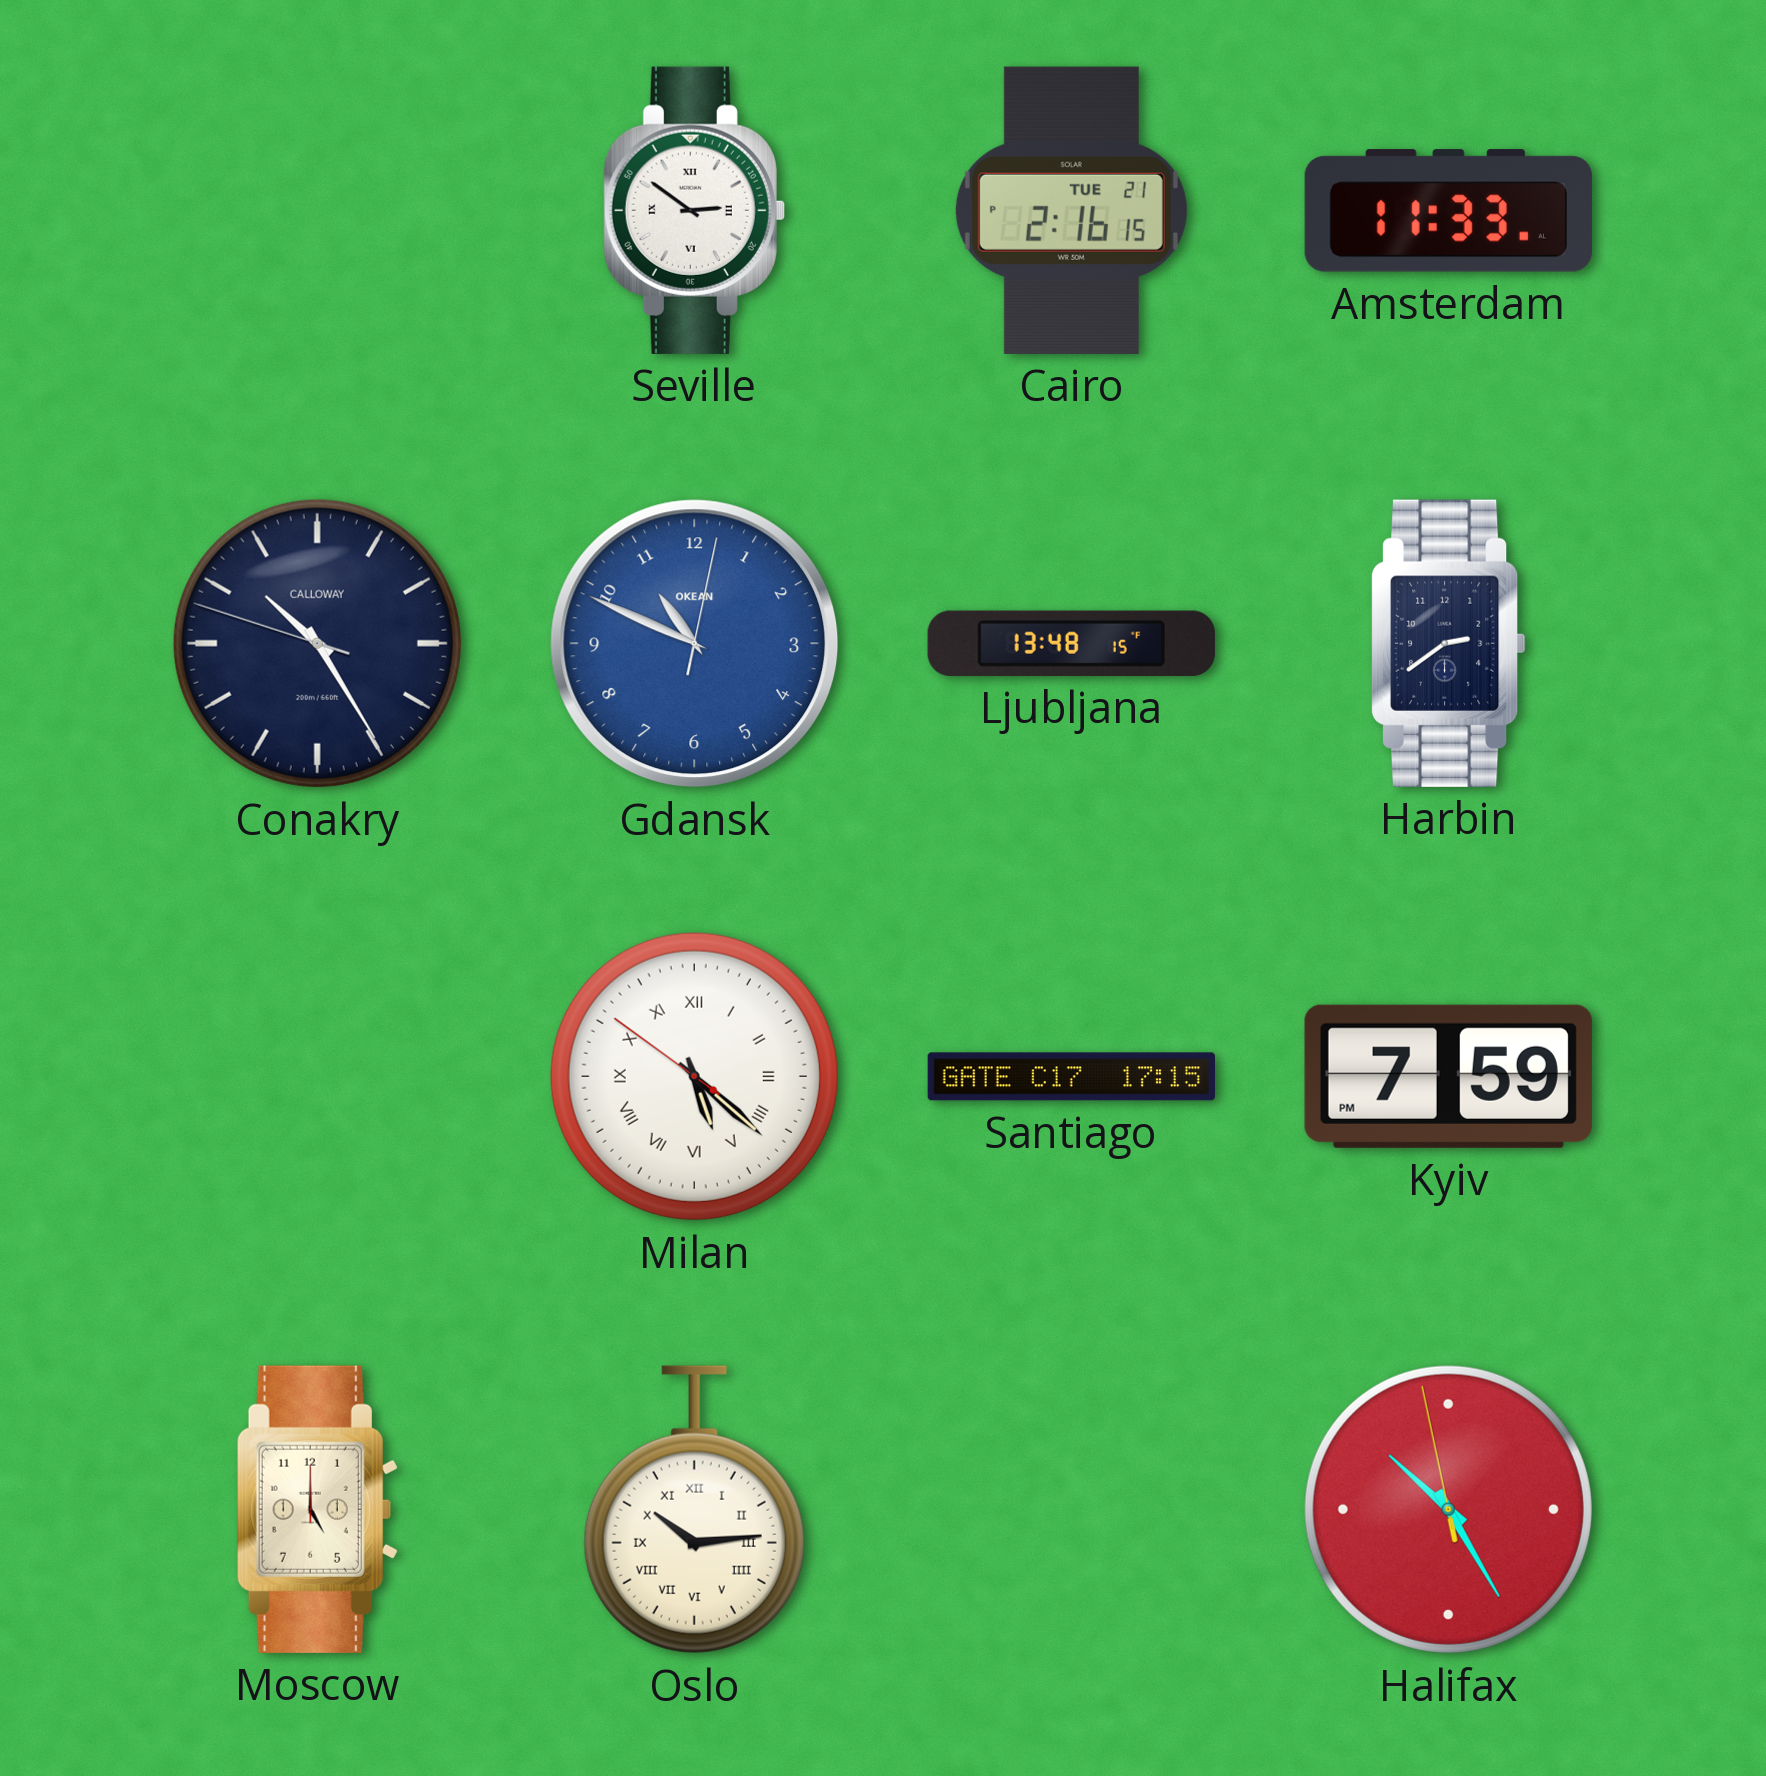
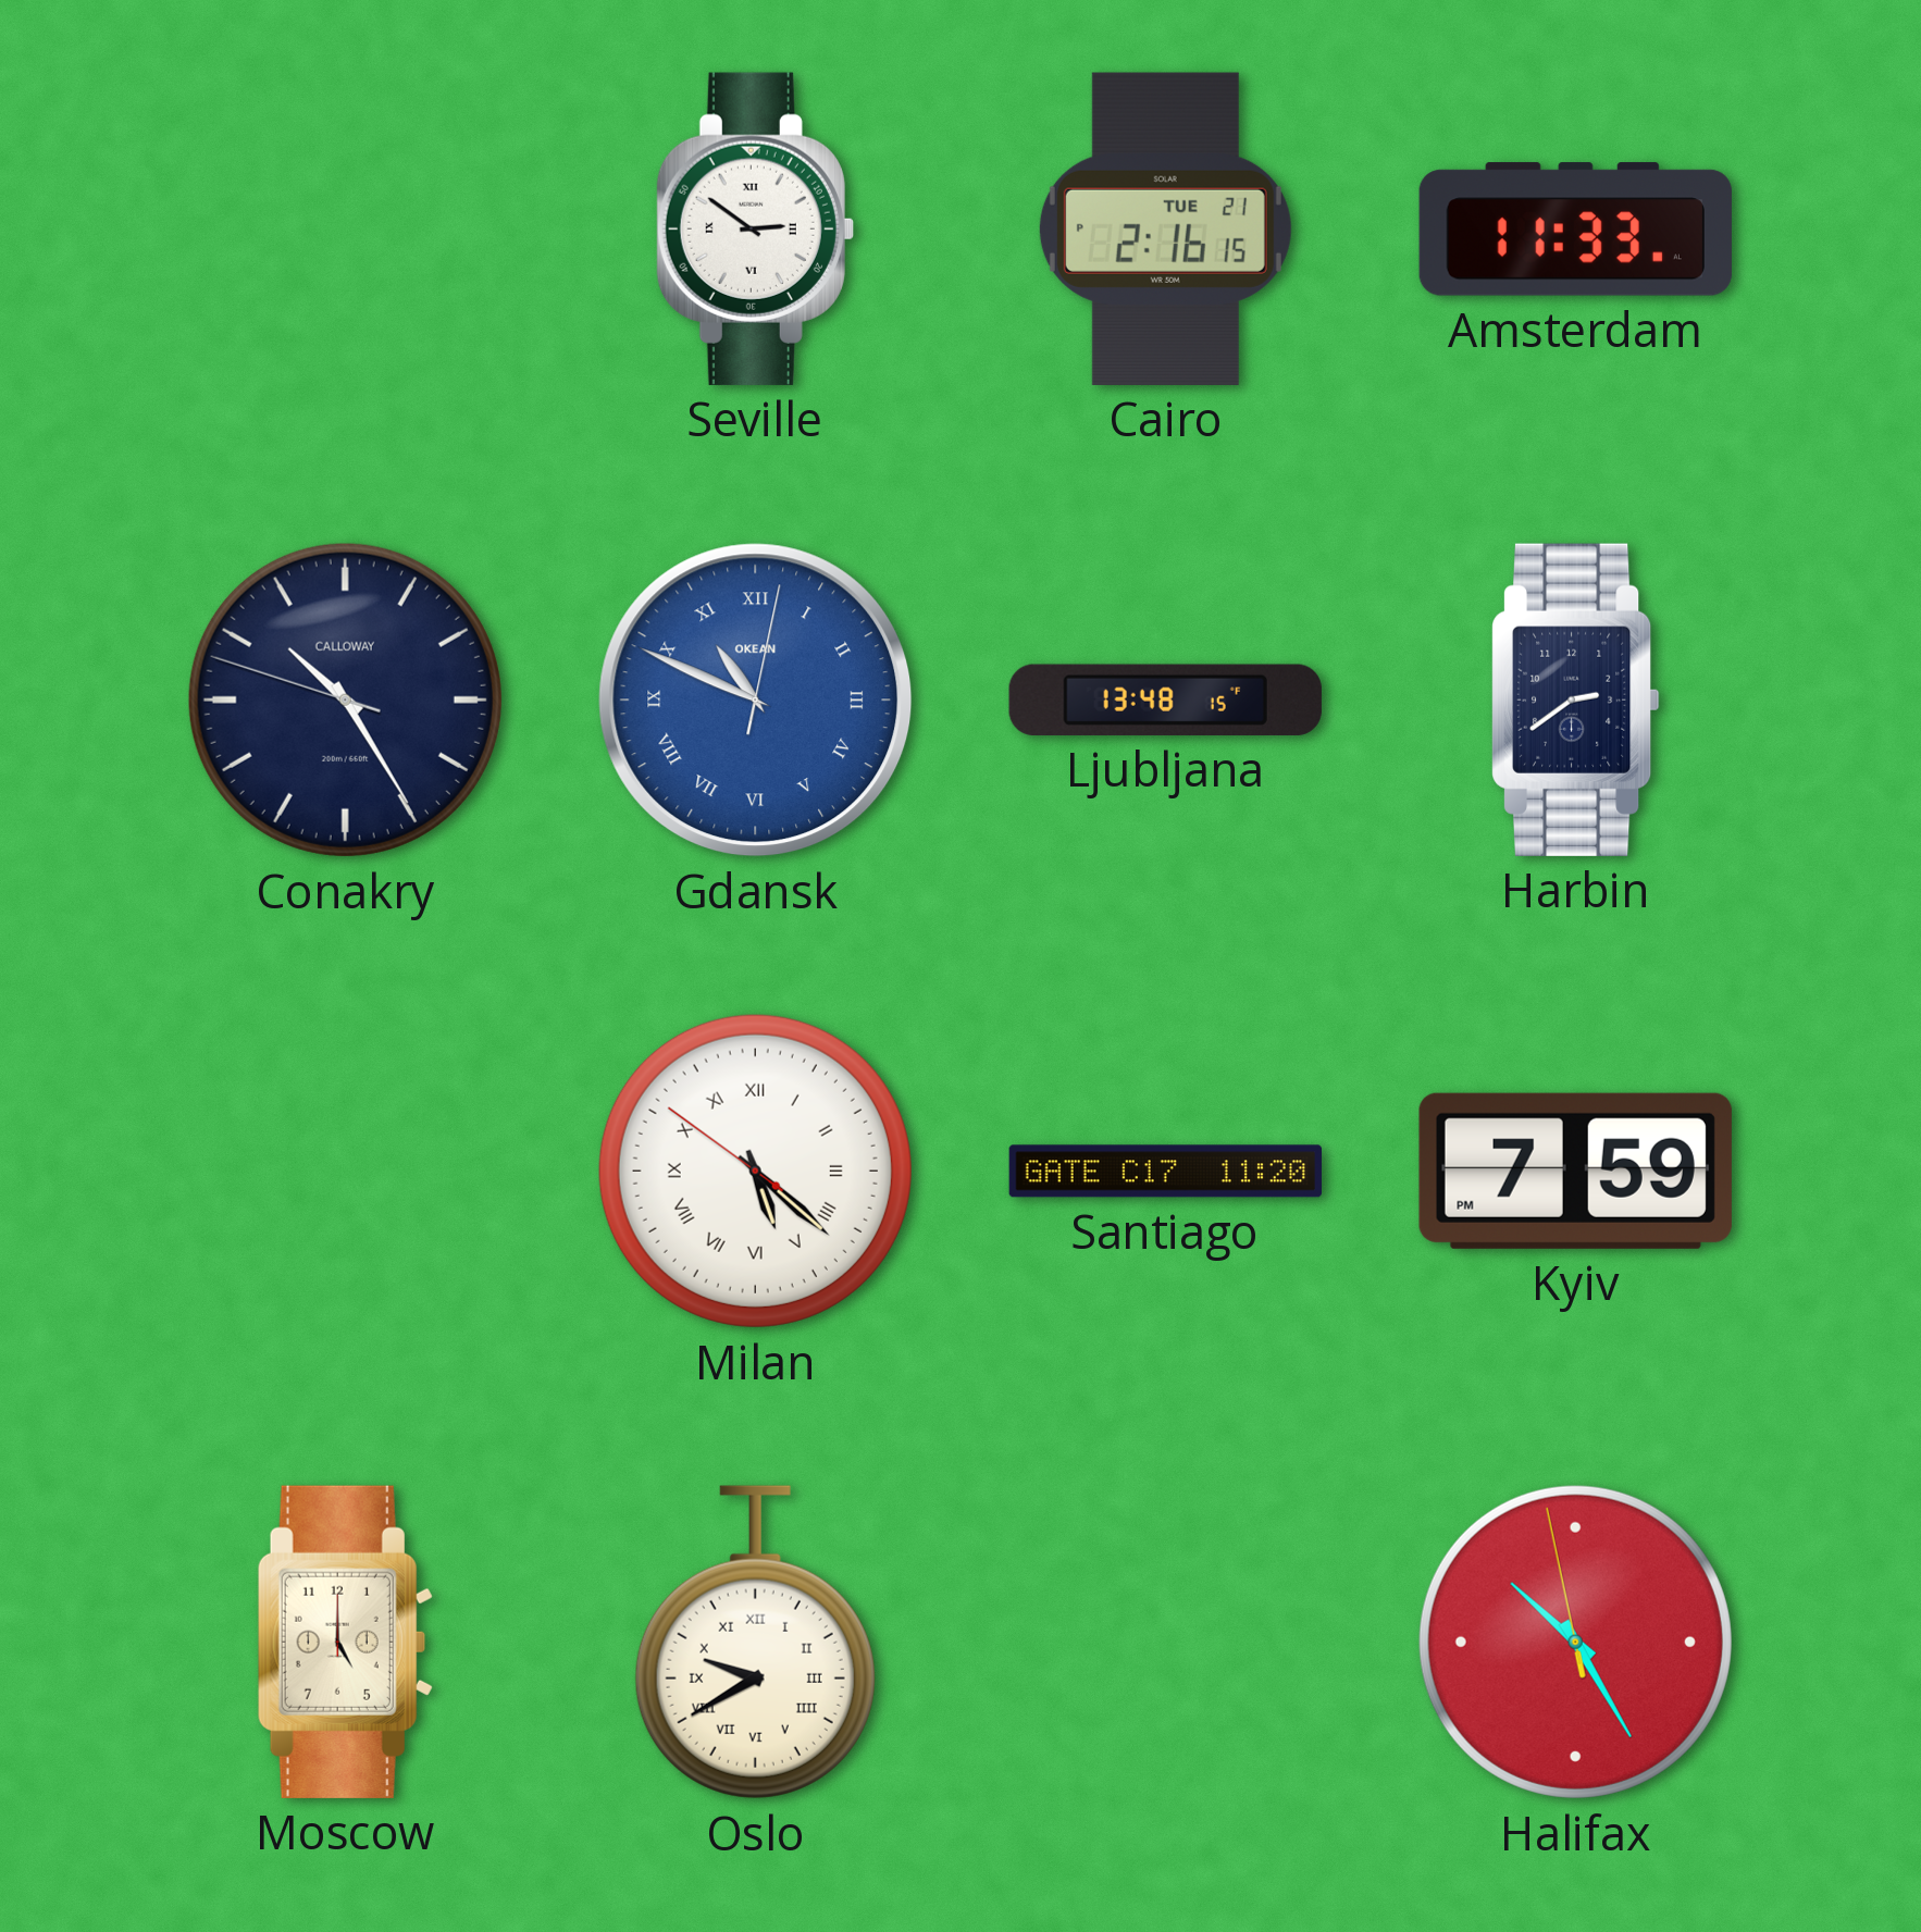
Gdansk numerals: Arabic -> Roman (756, 701)
Santiago: 17:15 -> 11:20 (1165, 1172)
Oslo: 10:14 -> 9:40 (755, 1643)
